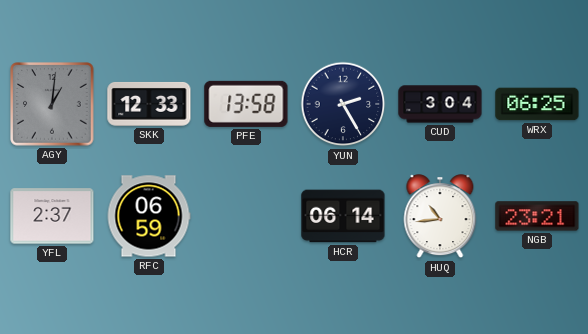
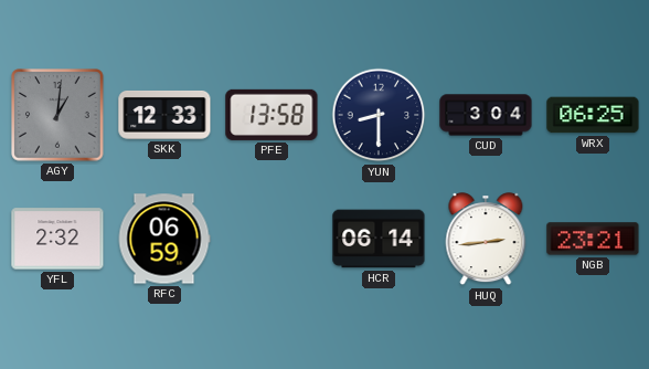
YUN: 2:25 -> 8:30 (379, 115)
YFL: 2:37 -> 2:32 (57, 239)
HUQ: 10:44 -> 2:44 (486, 240)
